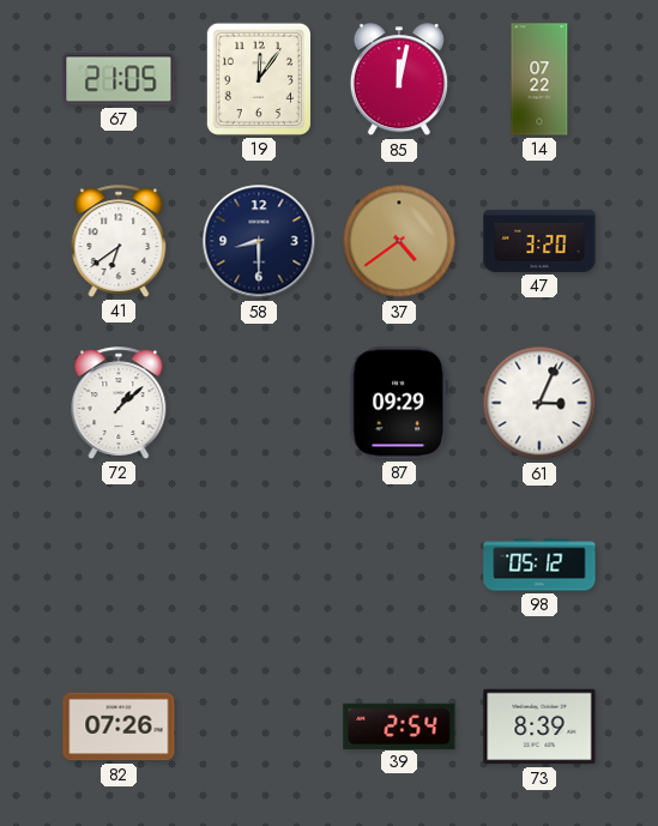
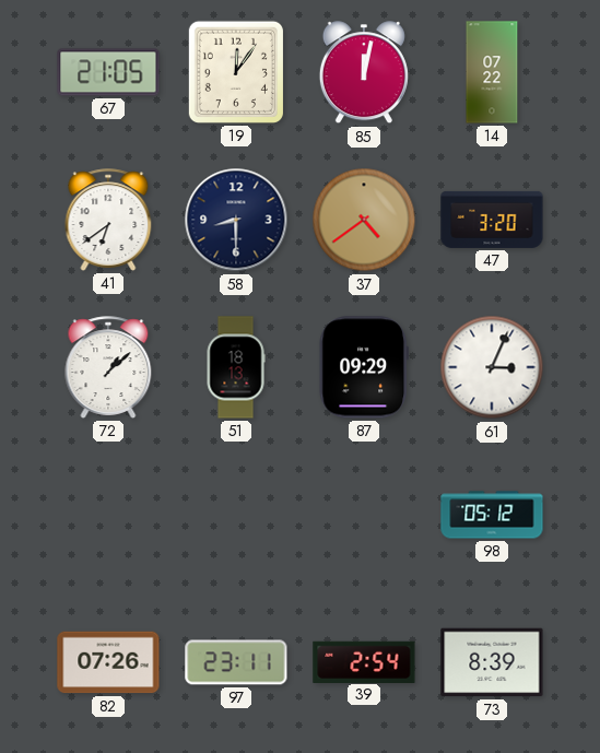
51: none -> 18:13 (236, 367)
97: none -> 23:11 (236, 662)
